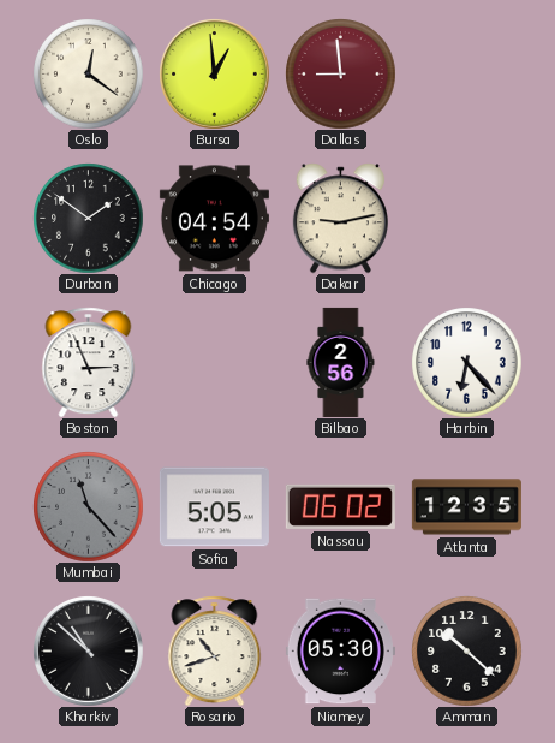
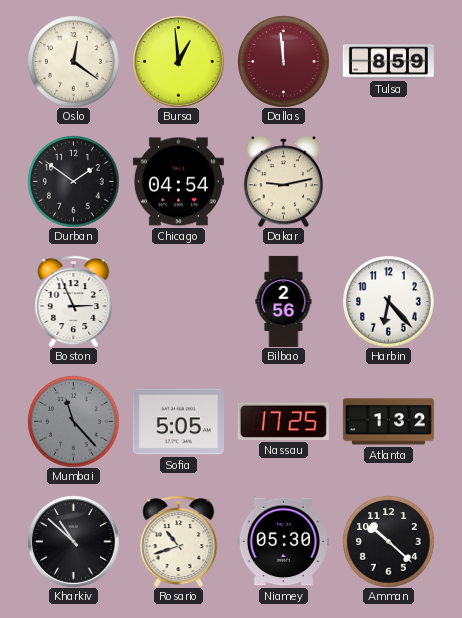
Dallas: 8:59 -> 11:59 (283, 61)
Tulsa: none -> 8:59 (388, 62)
Nassau: 06:02 -> 17:25 (283, 421)
Atlanta: 12:35 -> 1:32 (388, 422)
